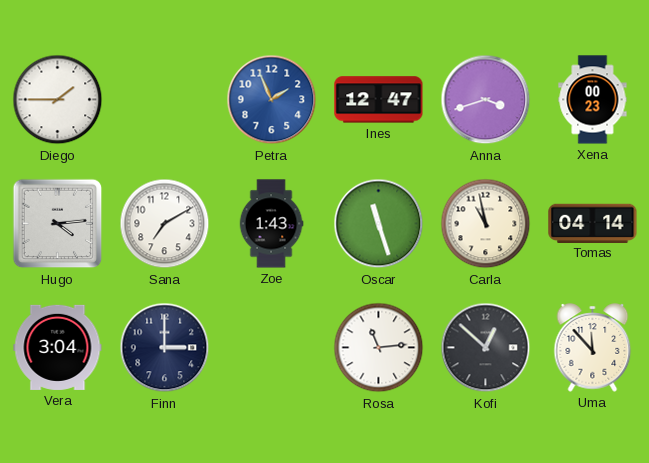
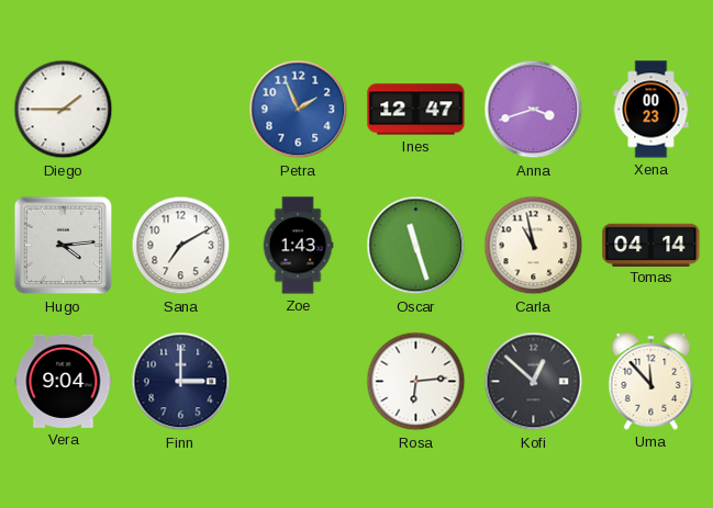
Vera: 3:04 -> 9:04 (64, 381)
Rosa: 11:14 -> 6:14 (416, 382)
